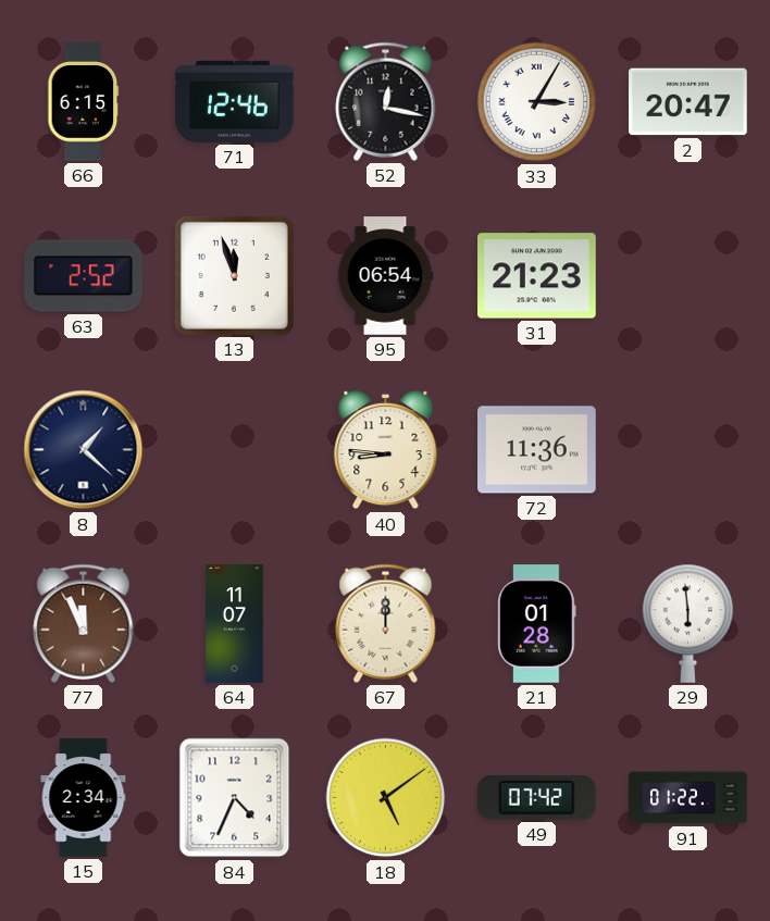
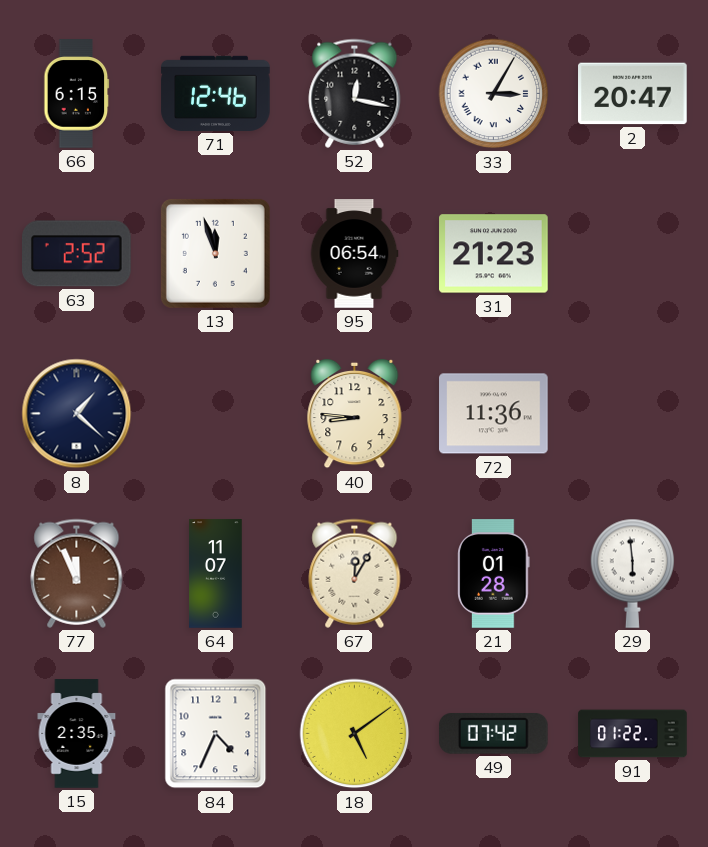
67: 12:00 -> 12:05 (355, 573)
15: 2:34 -> 2:35 (77, 734)
